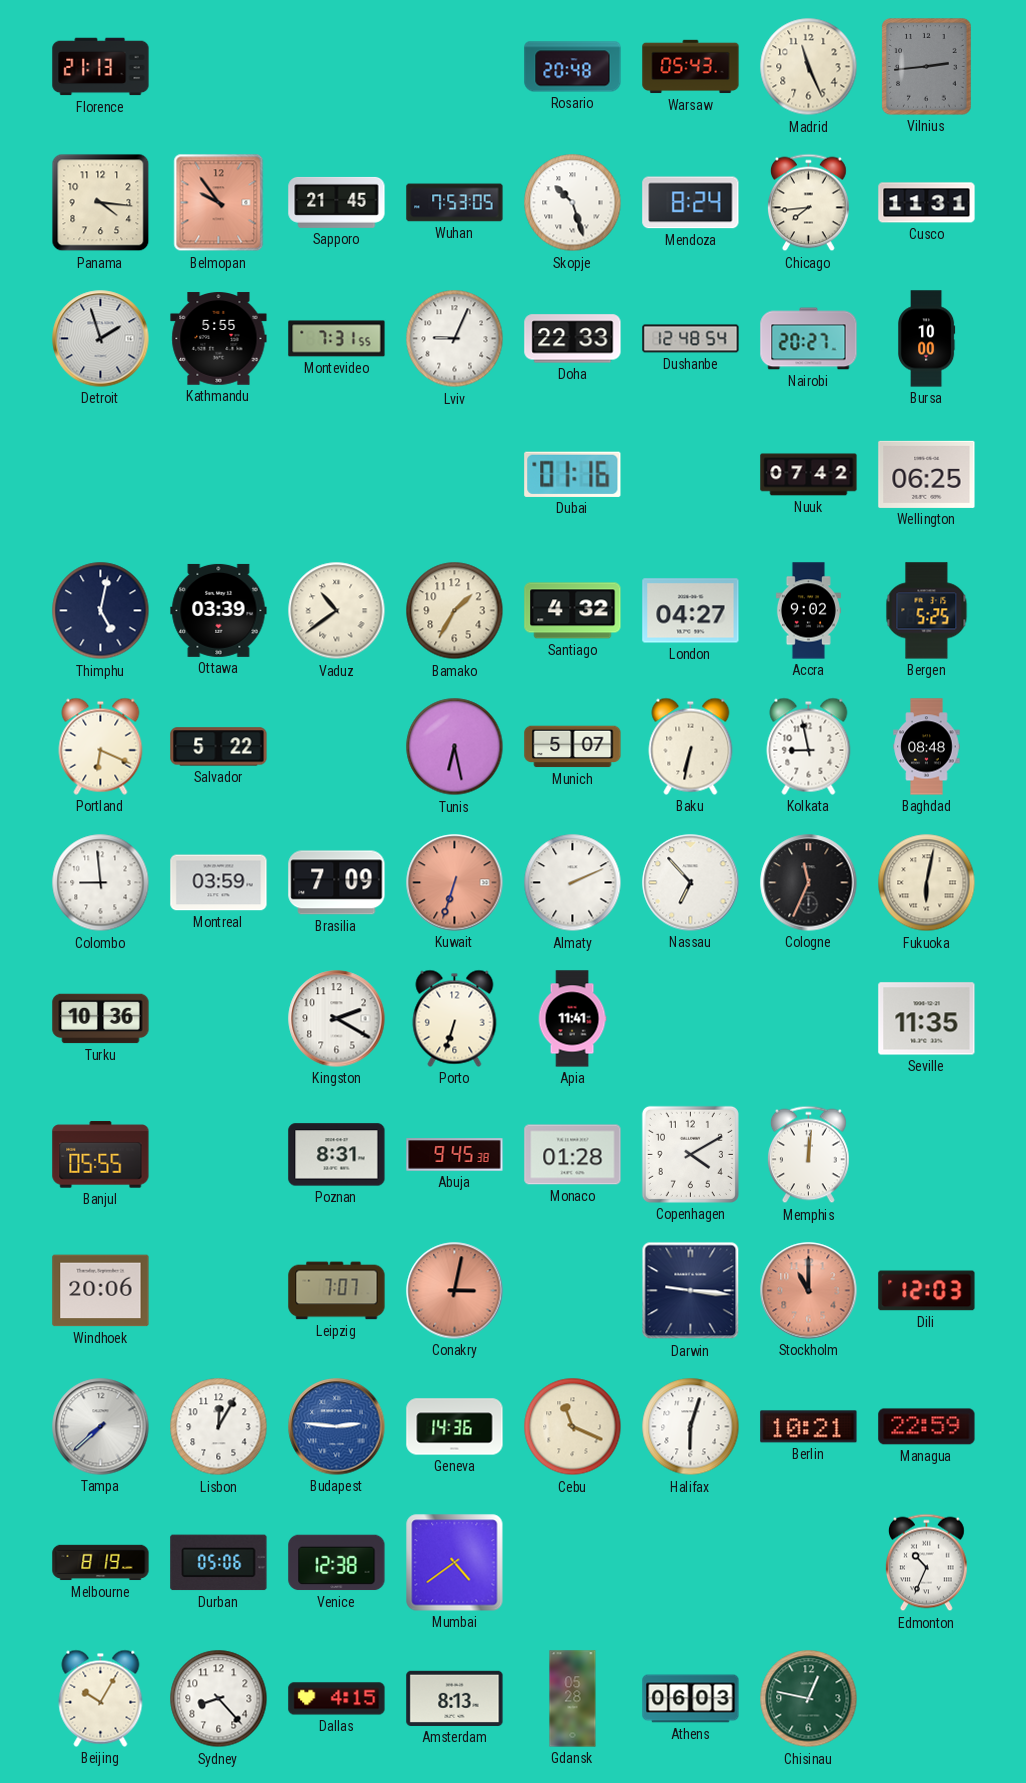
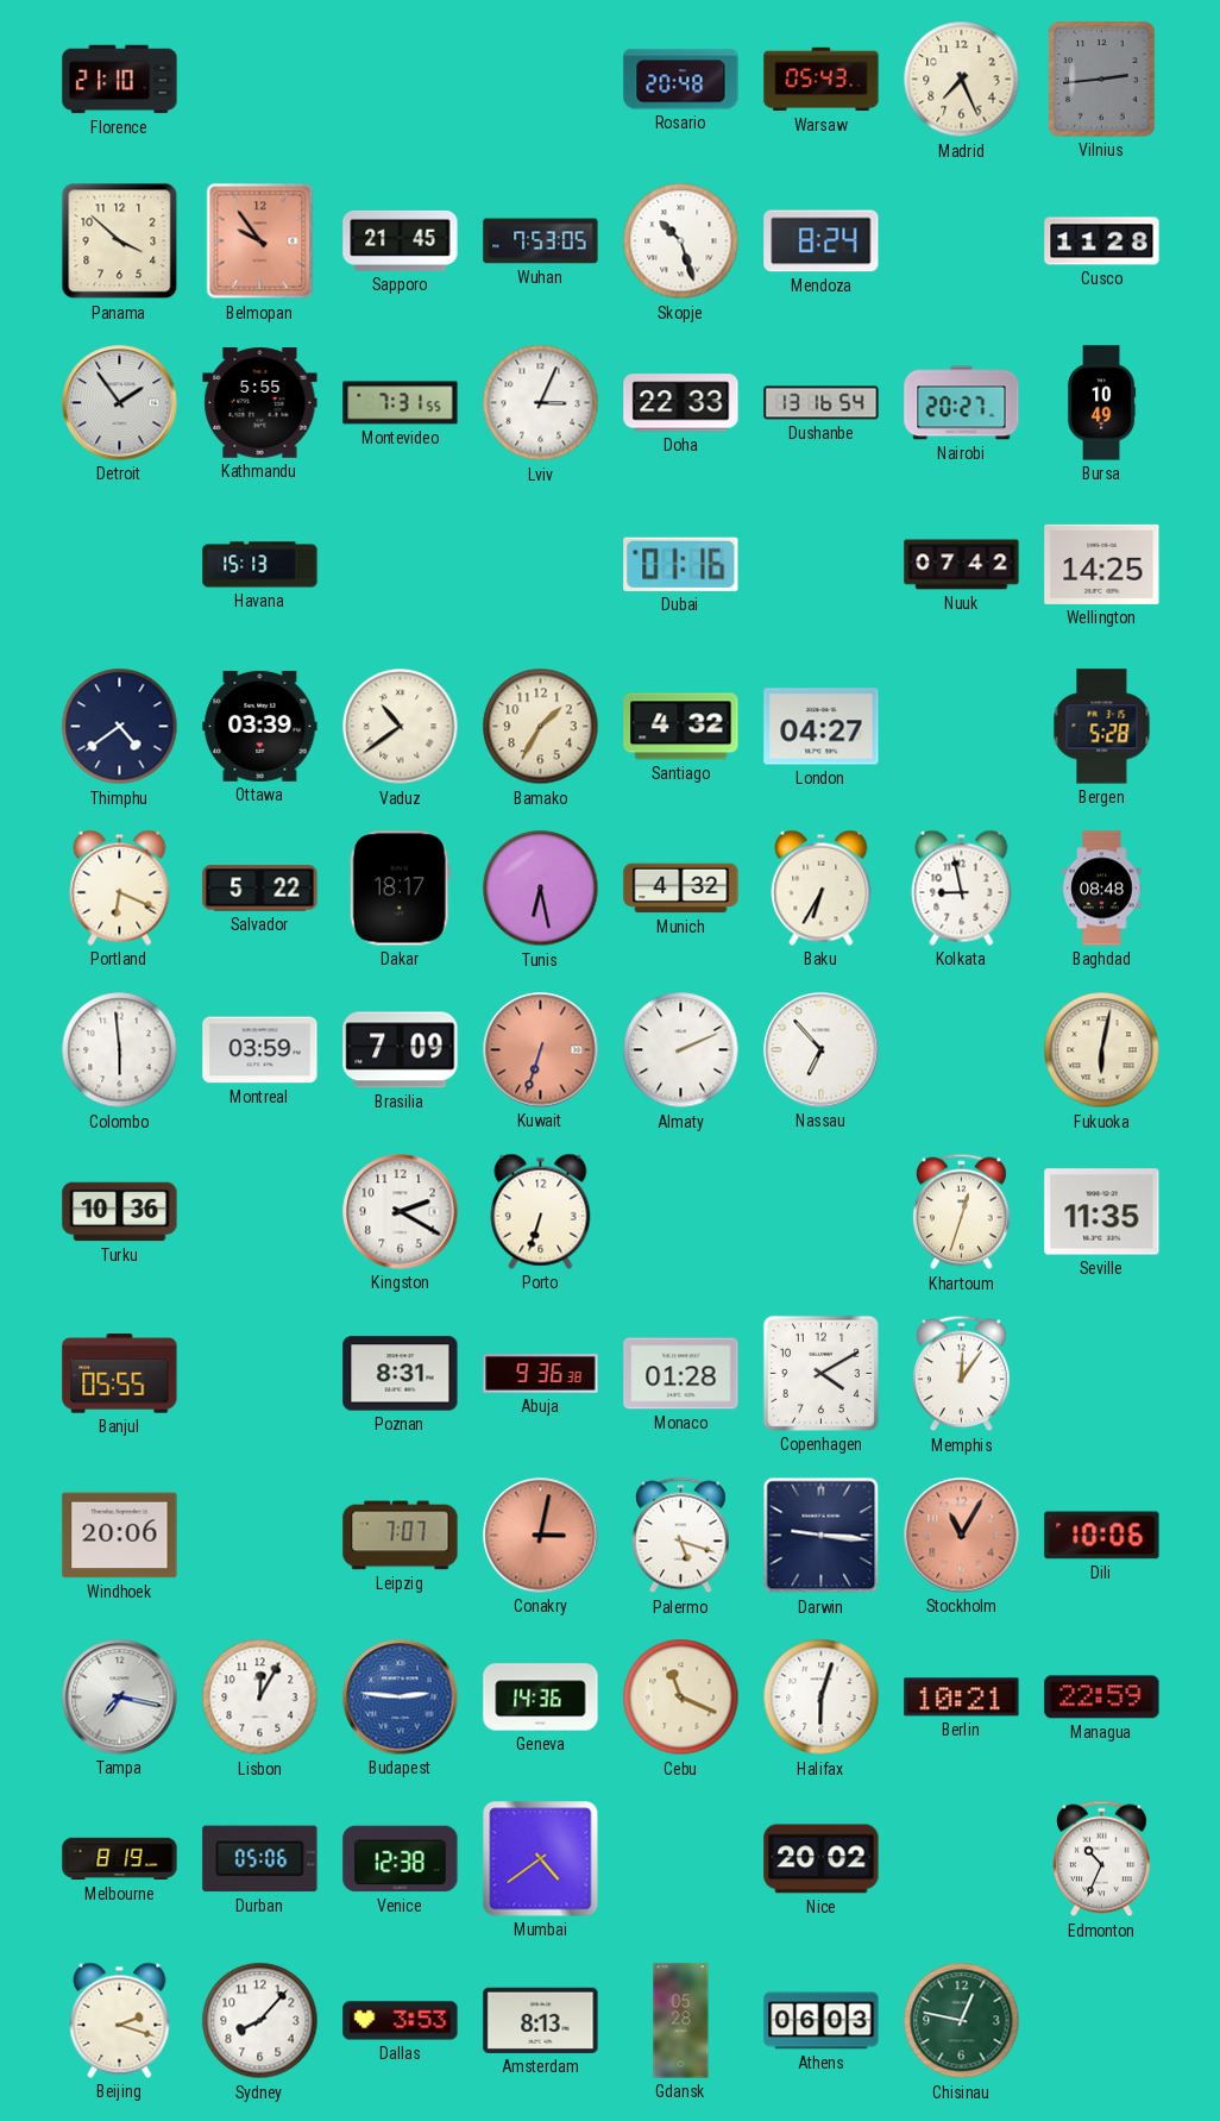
Florence: 21:13 -> 21:10 (120, 80)
Madrid: 11:26 -> 7:26 (962, 80)
Panama: 4:16 -> 3:52 (120, 241)
Chicago: 7:44 -> none (809, 203)
Cusco: 11:31 -> 11:28 (1102, 241)
Detroit: 1:57 -> 1:54 (120, 403)
Lviv: 9:04 -> 3:04 (541, 403)
Dushanbe: 12:48 -> 13:16 (822, 403)
Bursa: 10:00 -> 10:49 (1101, 403)
Havana: none -> 15:13 (260, 565)
Wellington: 06:25 -> 14:25 (1102, 564)
Thimphu: 5:02 -> 4:39 (120, 727)
Accra: 9:02 -> none (808, 611)
Bergen: 5:25 -> 5:28 (1102, 727)
Dakar: none -> 18:17 (400, 889)
Munich: 5:07 -> 4:32 (681, 889)
Baku: 6:32 -> 6:35 (822, 887)
Colombo: 8:59 -> 5:59 (120, 1050)
Cologne: 11:34 -> none (809, 883)
Apia: 11:41 -> none (572, 1019)
Khartoum: none -> 12:33 (962, 1212)
Abuja: 9:45 -> 9:36 (541, 1374)
Memphis: 12:01 -> 12:06 (962, 1374)
Palermo: none -> 5:18 (681, 1536)
Stockholm: 11:00 -> 11:05 (962, 1536)
Dili: 12:03 -> 10:06 (1102, 1536)
Tampa: 7:38 -> 7:17 (120, 1698)
Nice: none -> 20:02 (822, 1859)
Beijing: 10:05 -> 2:18 (120, 2020)
Sydney: 8:23 -> 8:07 (260, 2021)
Dallas: 4:15 -> 3:53 (401, 2021)
